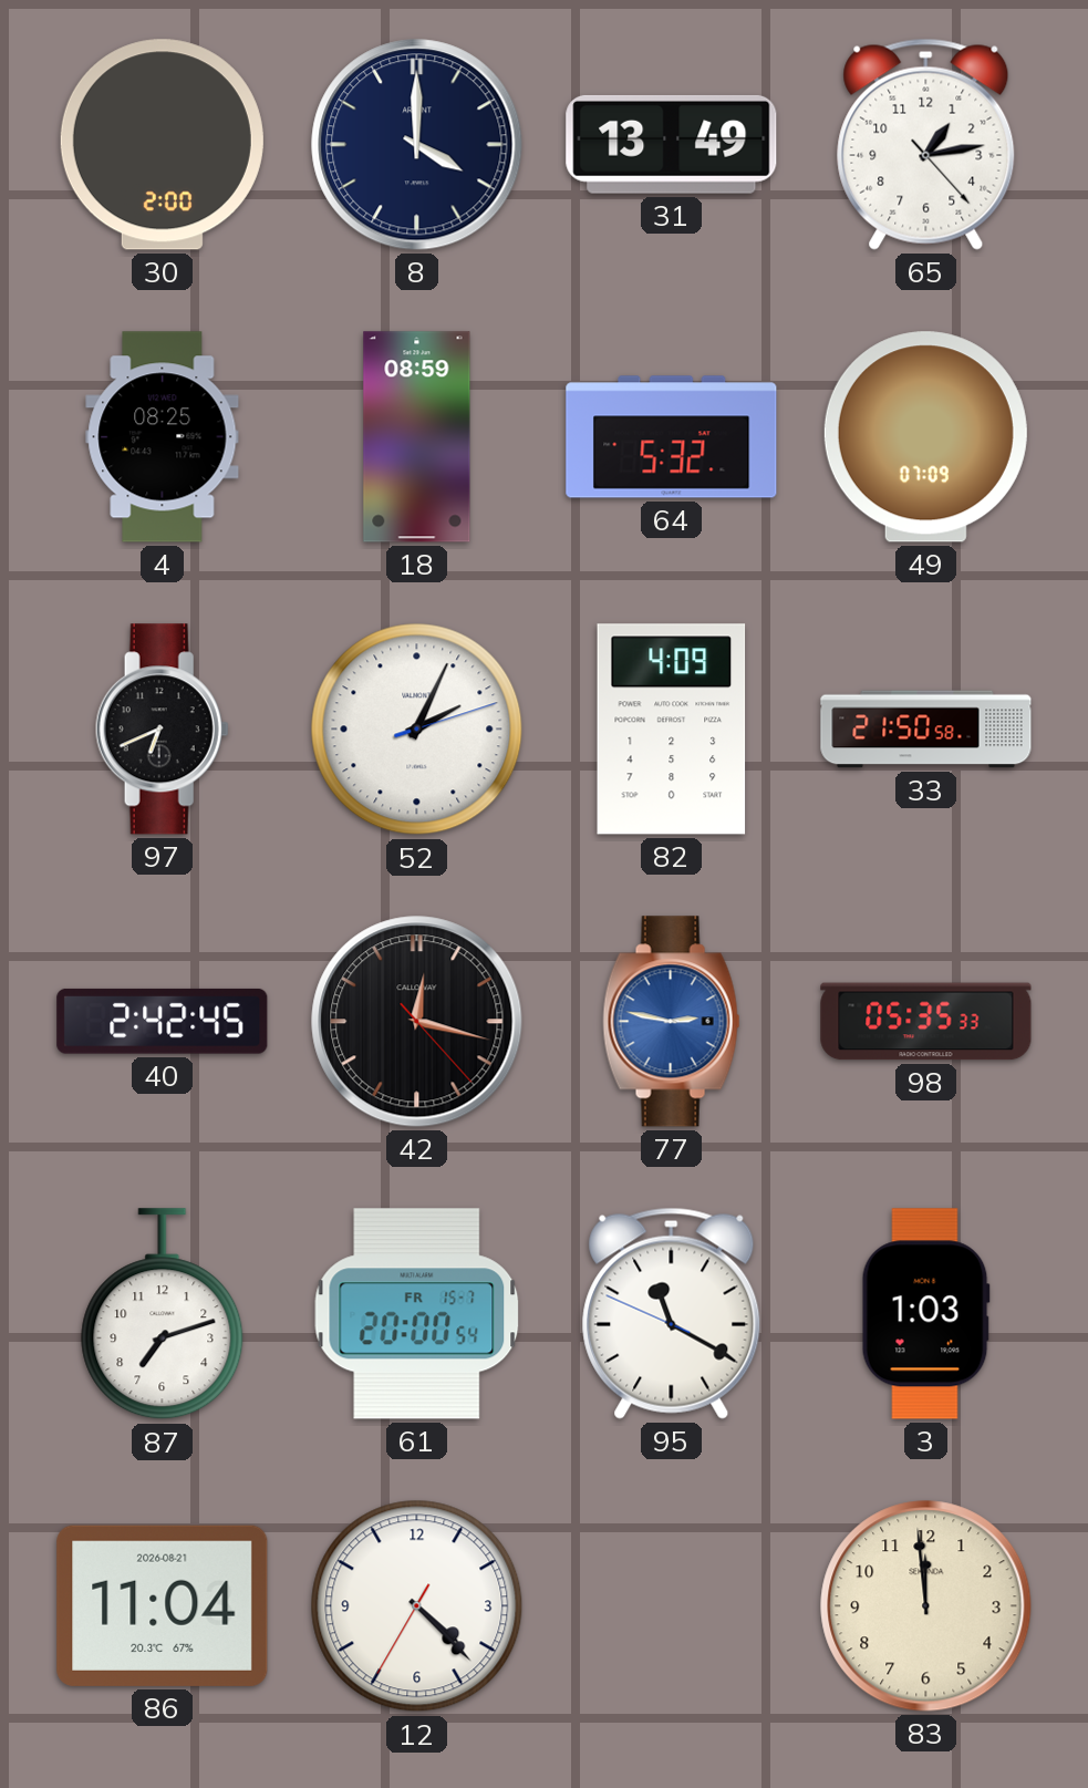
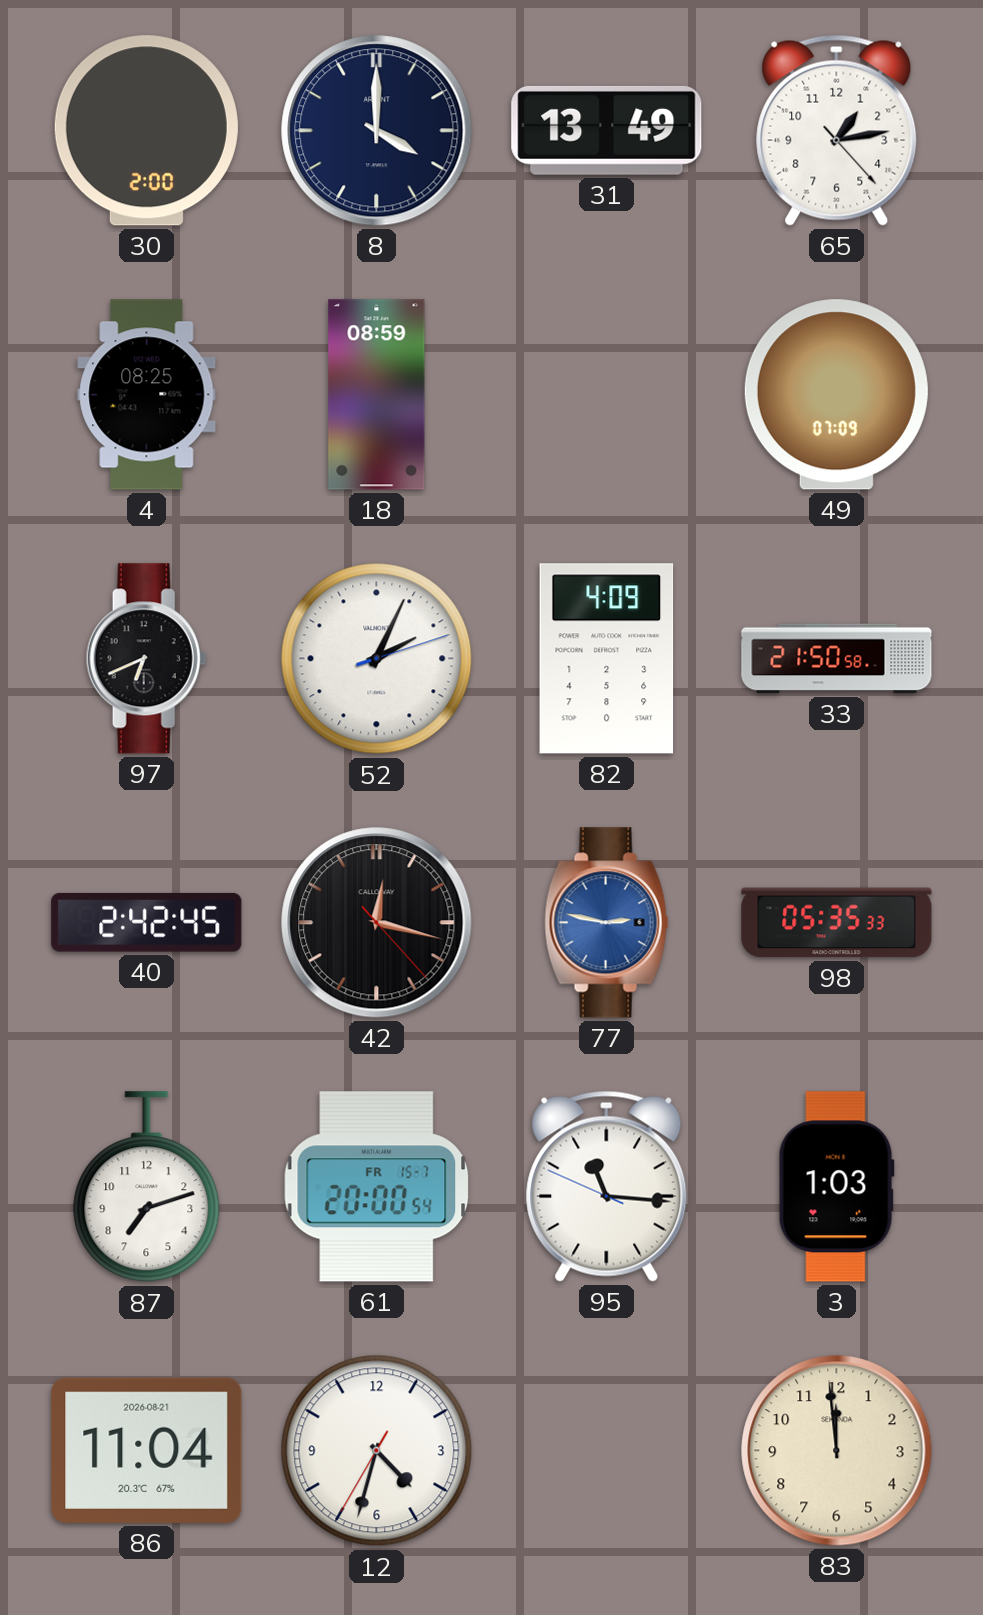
64: 5:32 -> none (672, 437)
95: 11:19 -> 11:15 (607, 1186)
12: 4:22 -> 4:32 (377, 1451)
